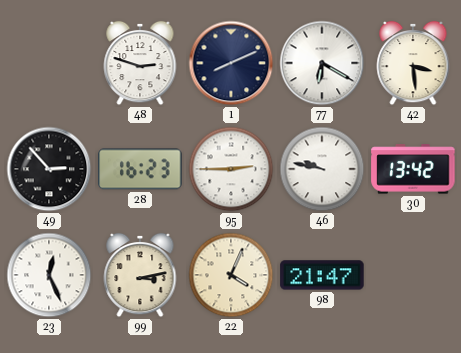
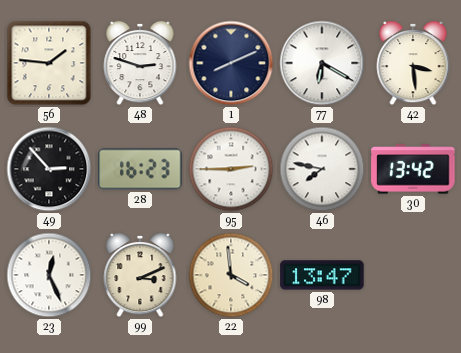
56: none -> 1:46 (49, 63)
46: 9:47 -> 7:47 (322, 169)
99: 3:13 -> 3:11 (140, 275)
22: 4:04 -> 3:59 (231, 275)
98: 21:47 -> 13:47 (322, 275)
